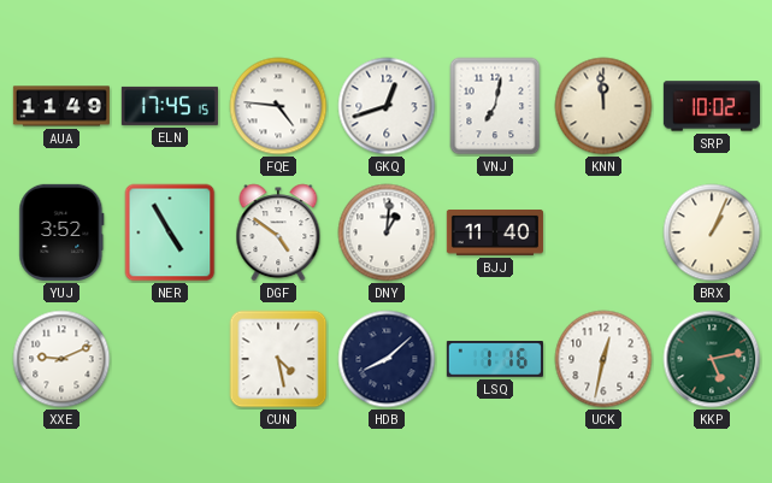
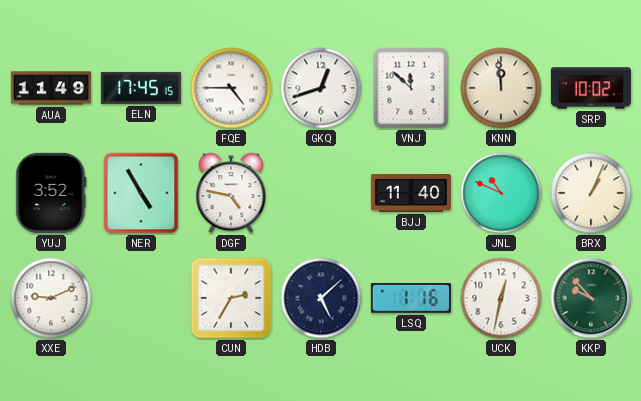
FQE: 4:46 -> 4:45 (231, 88)
VNJ: 7:02 -> 11:52 (411, 88)
DGF: 4:51 -> 4:47 (231, 193)
DNY: 1:01 -> none (387, 232)
JNL: none -> 10:49 (501, 193)
CUN: 4:28 -> 2:35 (231, 298)
HDB: 8:08 -> 5:08 (321, 298)
KKP: 5:13 -> 9:53 (591, 298)
